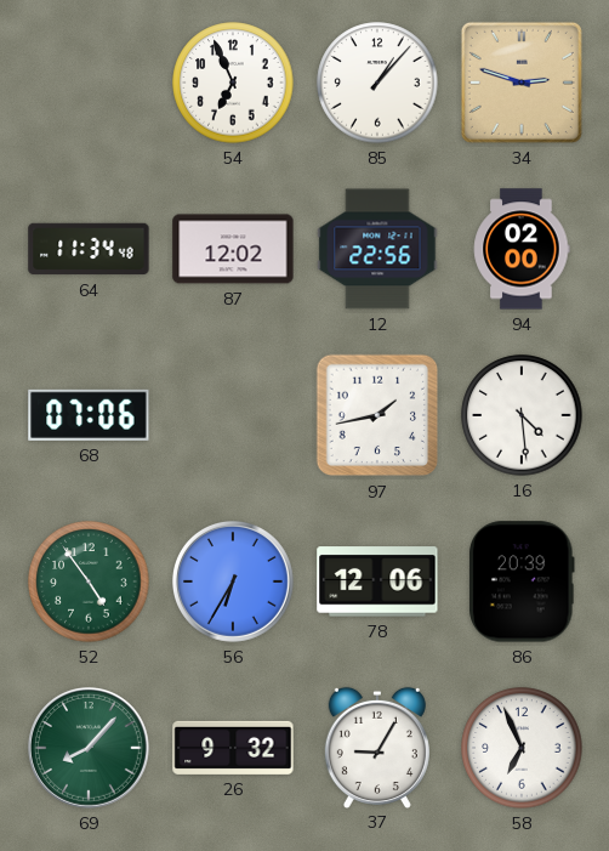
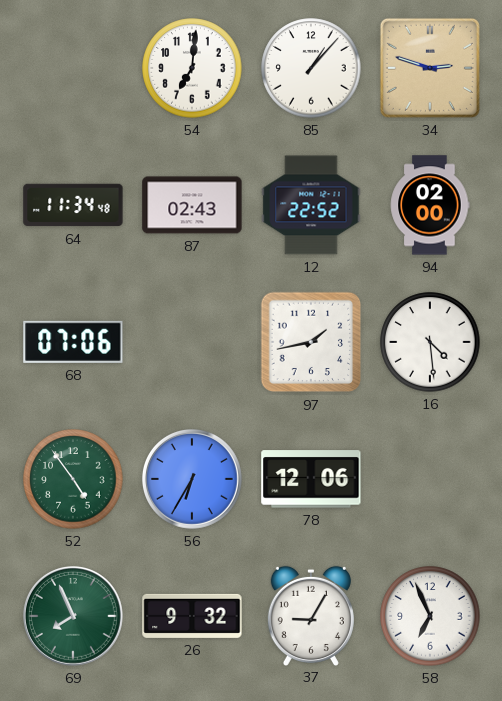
54: 6:56 -> 7:01 (192, 68)
87: 12:02 -> 02:43 (192, 205)
12: 22:56 -> 22:52 (311, 205)
86: 20:39 -> none (523, 581)
69: 8:07 -> 7:56 (73, 616)
